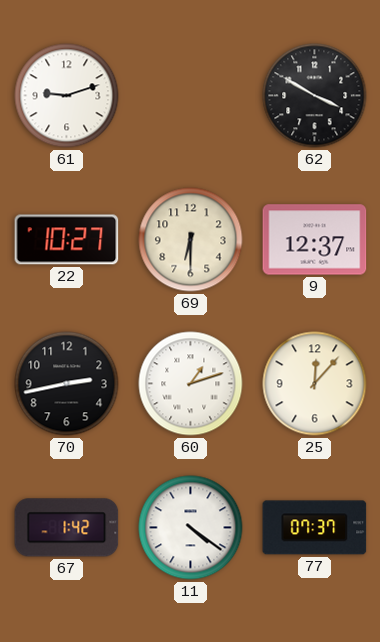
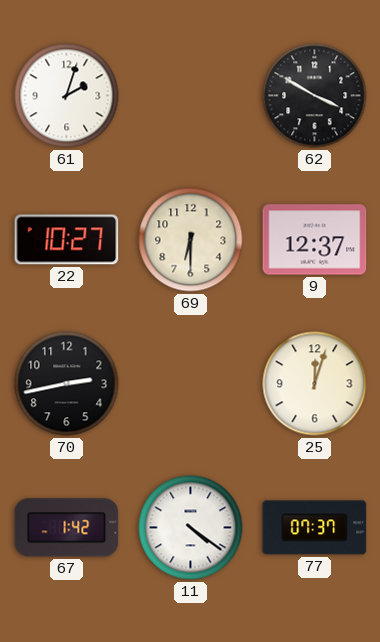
61: 9:12 -> 2:03 (67, 96)
60: 1:12 -> none (191, 384)
25: 12:07 -> 12:03 (315, 384)
